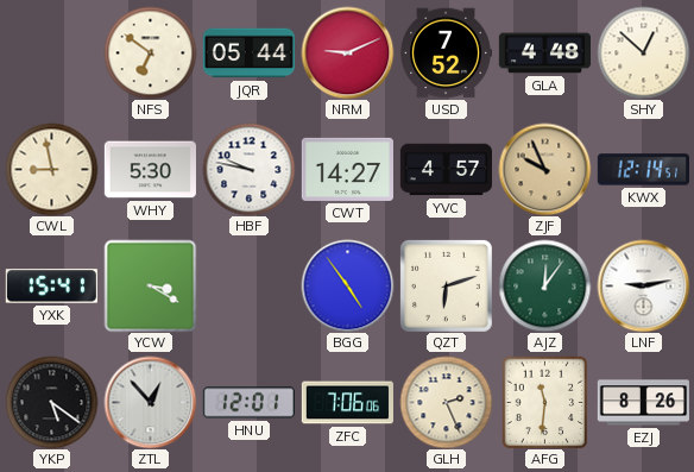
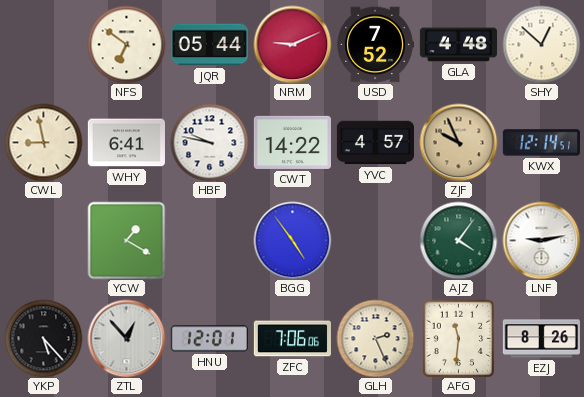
WHY: 5:30 -> 6:41 (126, 143)
CWT: 14:27 -> 14:22 (292, 142)
YXK: 15:41 -> none (51, 287)
YCW: 3:20 -> 1:20 (126, 240)
QZT: 6:12 -> none (446, 285)
AJZ: 12:06 -> 4:06 (458, 240)
YKP: 5:21 -> 5:23 (43, 338)
